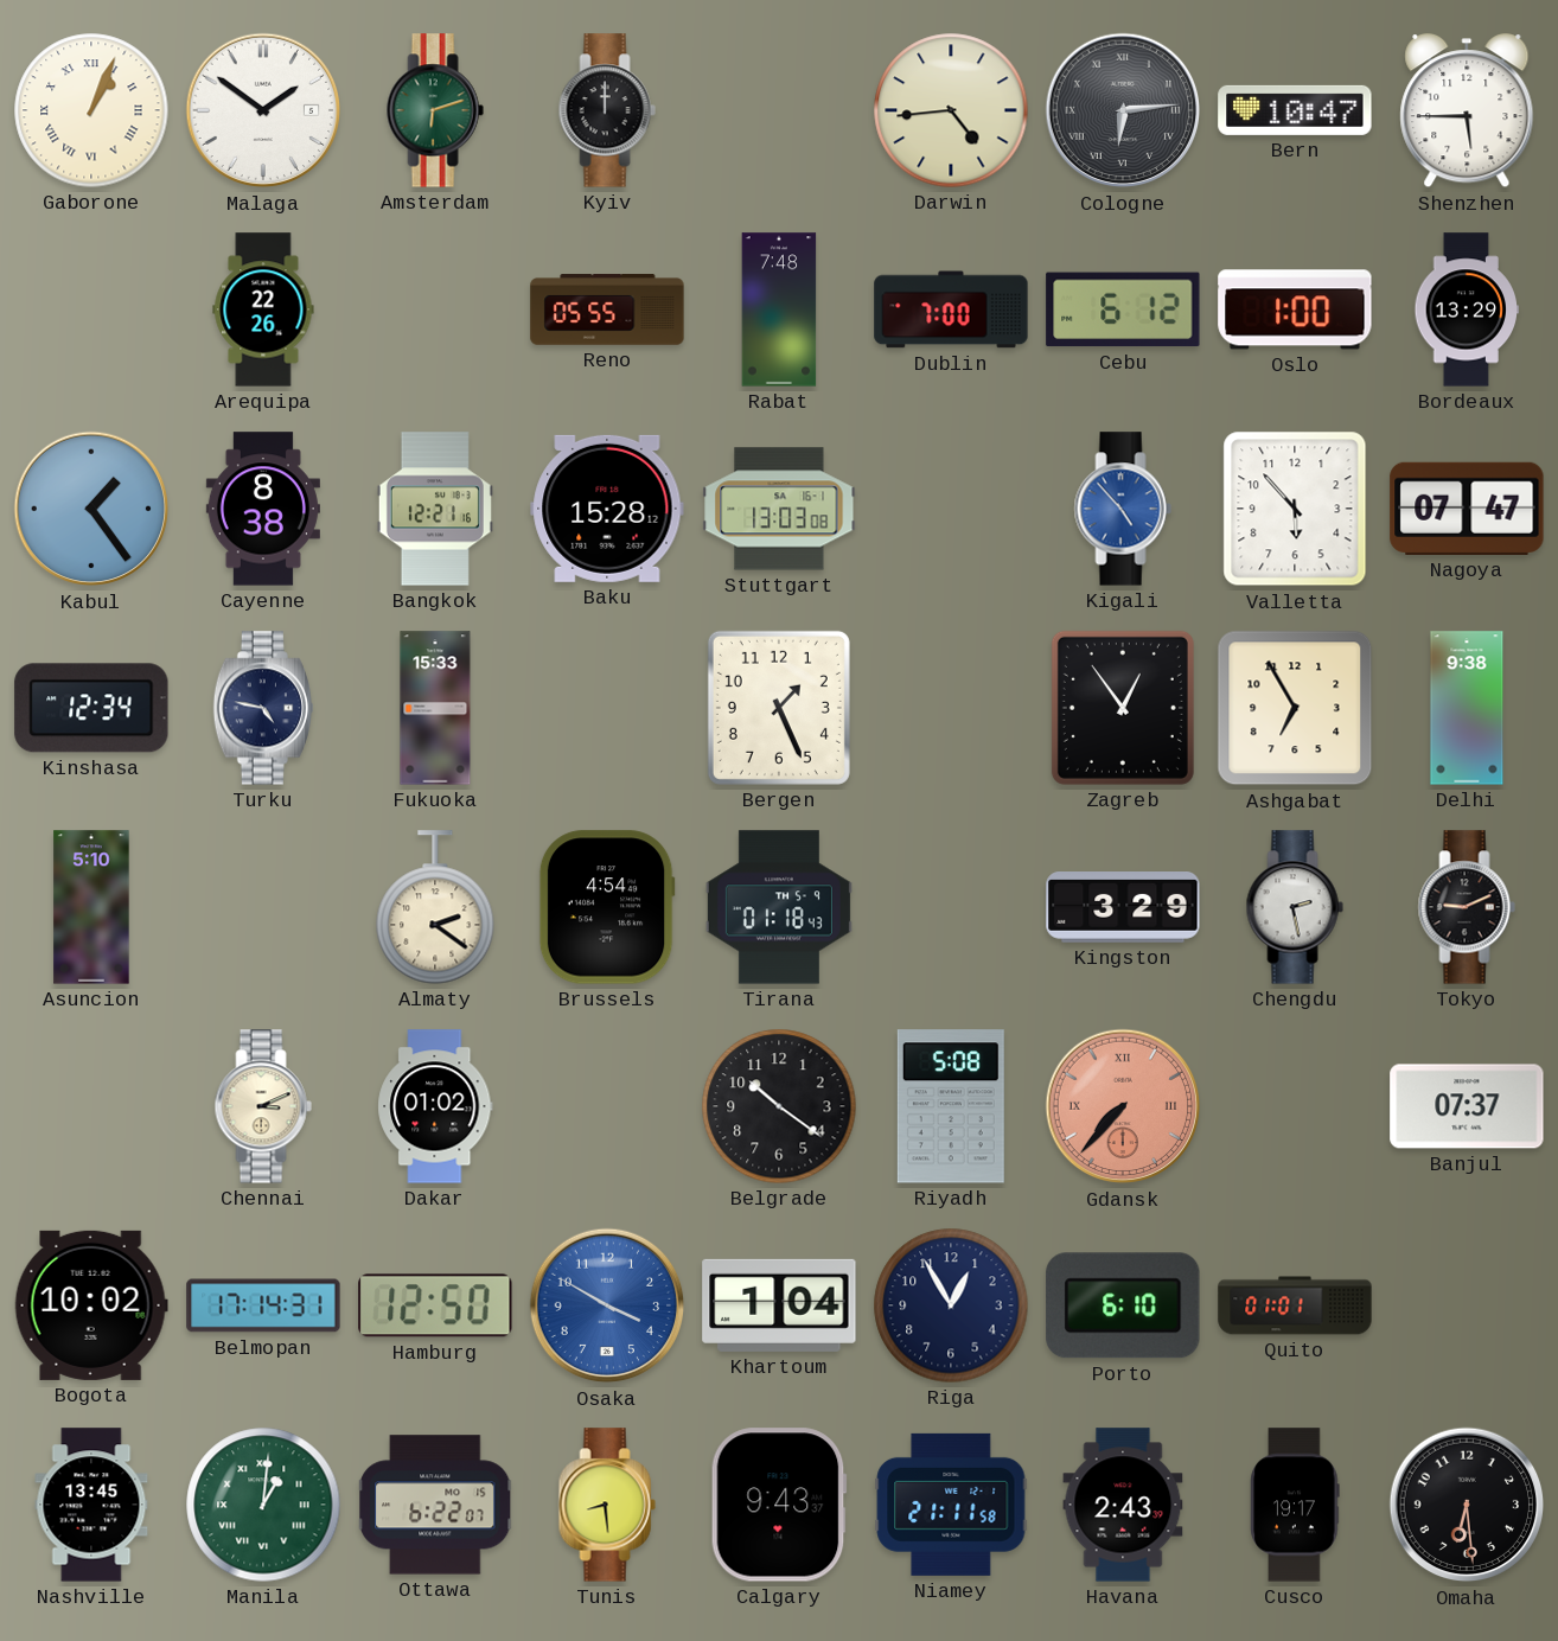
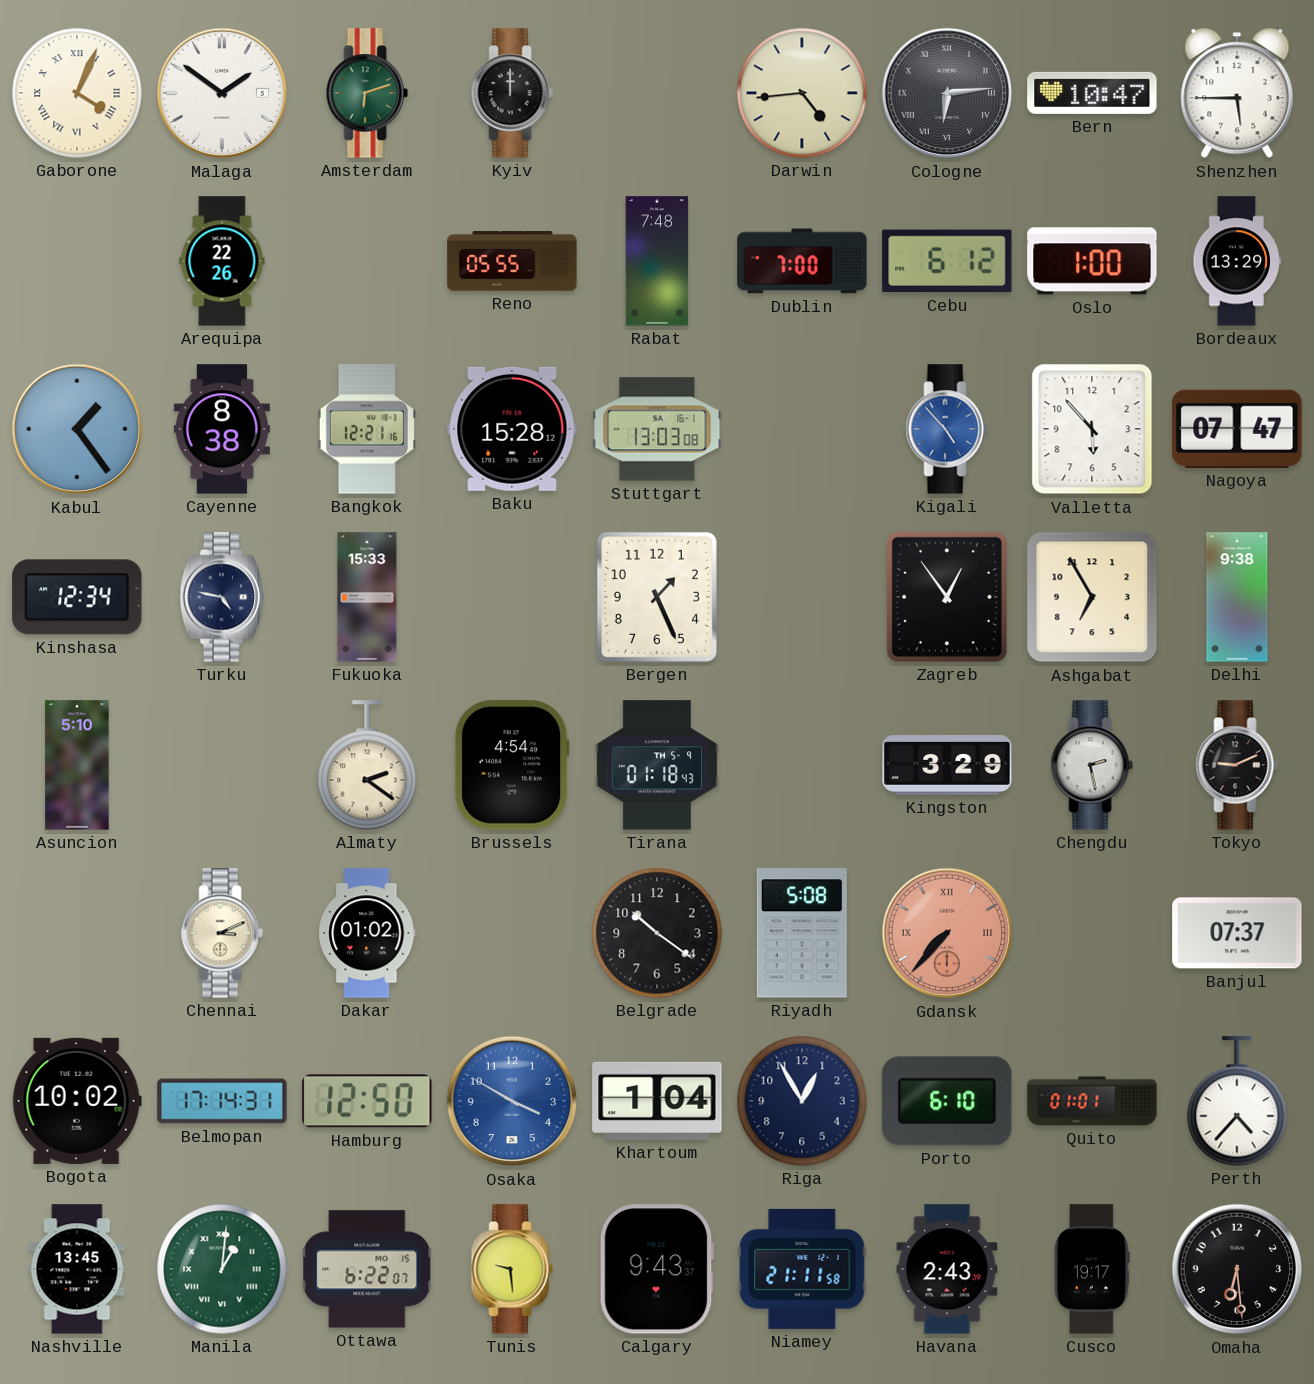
Gaborone: 1:04 -> 4:04 (77, 93)
Perth: none -> 4:37 (1237, 1101)
Tunis: 8:29 -> 9:29 (512, 1269)
